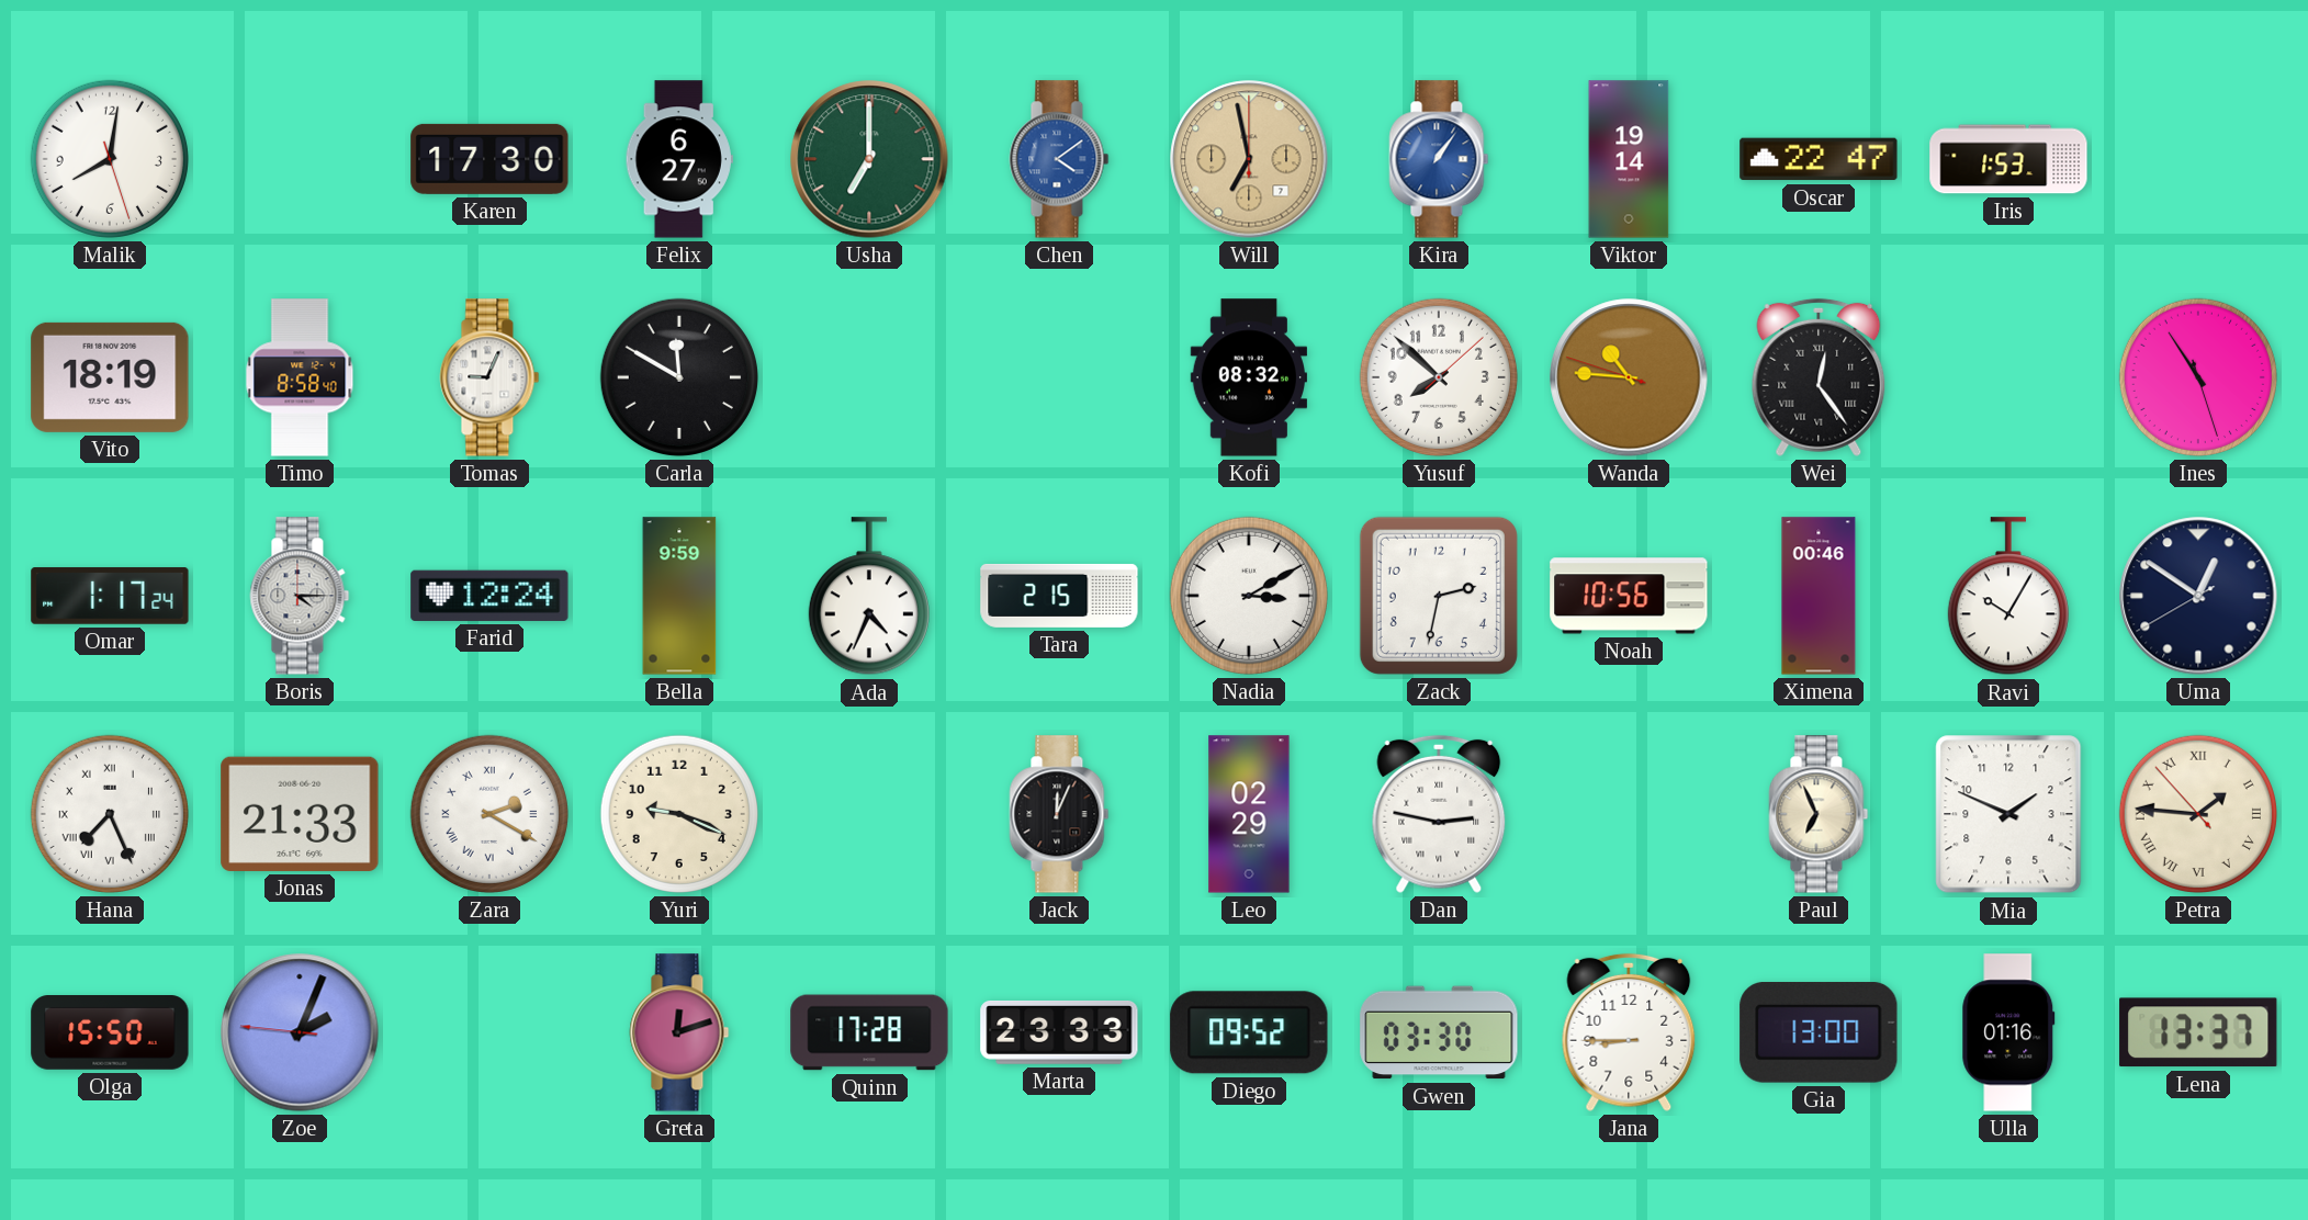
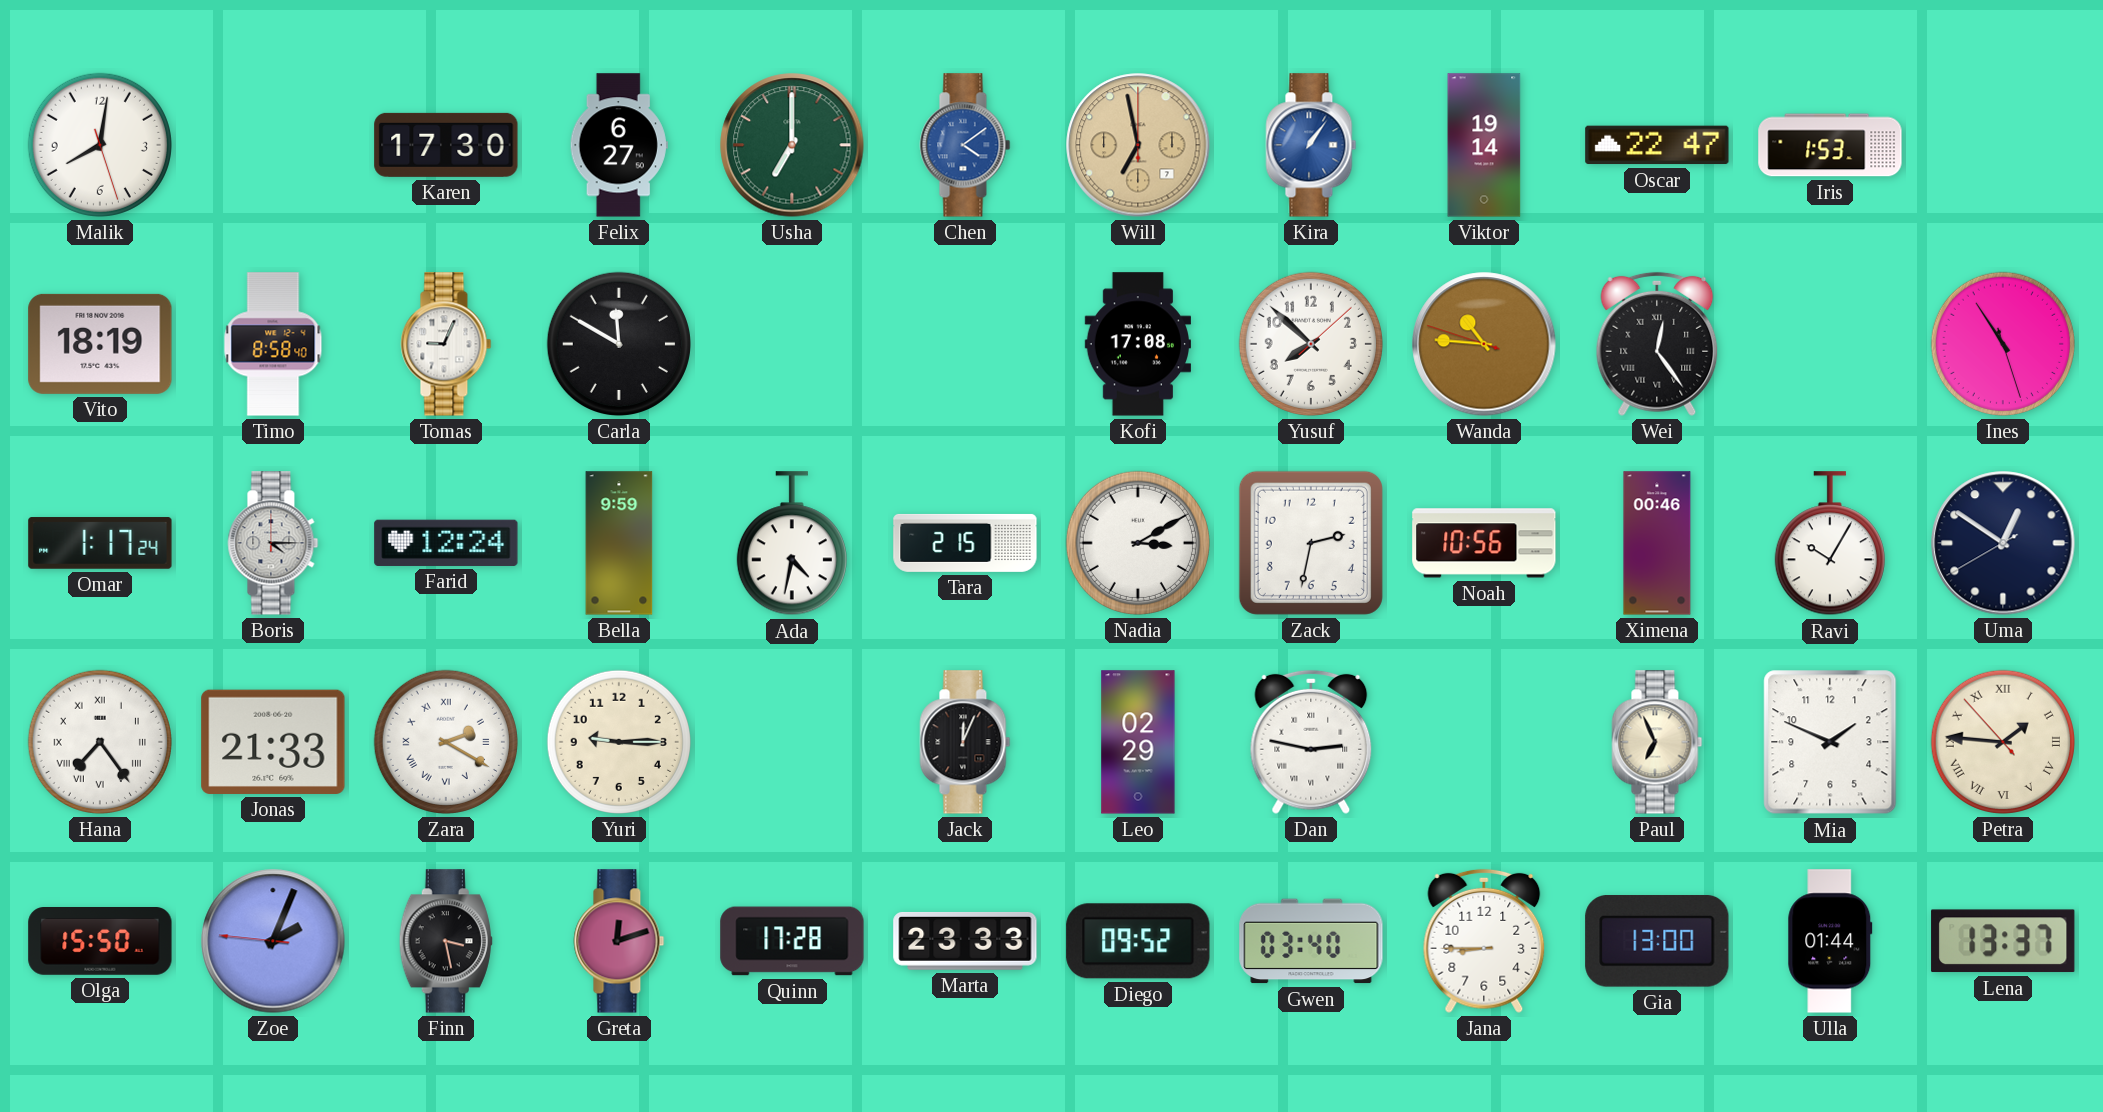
Kofi: 08:32 -> 17:08 (1137, 344)
Ada: 4:34 -> 4:32 (792, 544)
Hana: 7:26 -> 7:24 (100, 742)
Yuri: 9:19 -> 9:15 (619, 742)
Finn: none -> 3:28 (446, 941)
Gwen: 03:30 -> 03:40 (1311, 941)
Ulla: 01:16 -> 01:44 (1830, 941)
